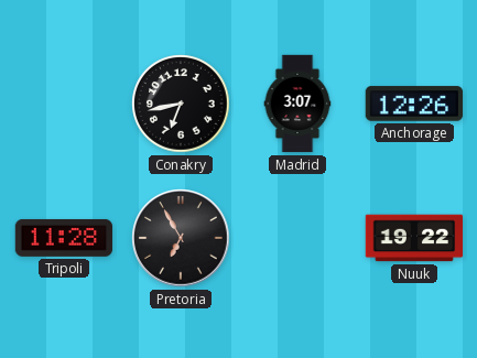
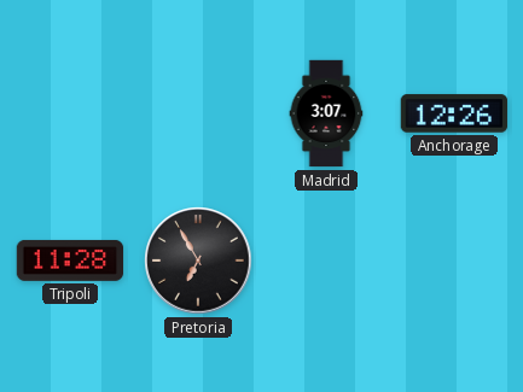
Conakry: 6:43 -> none (181, 104)
Nuuk: 19:22 -> none (414, 238)
